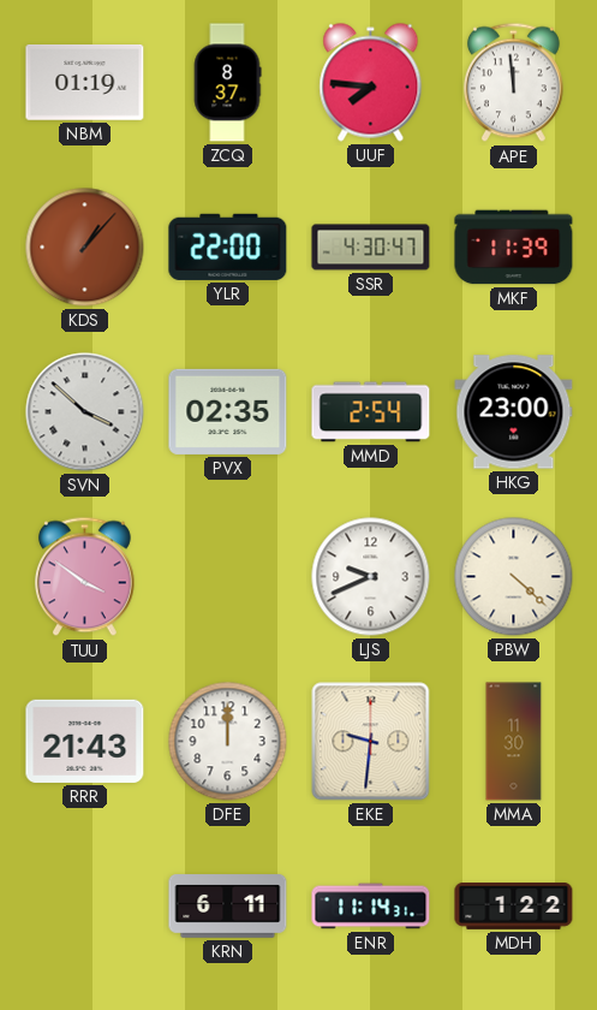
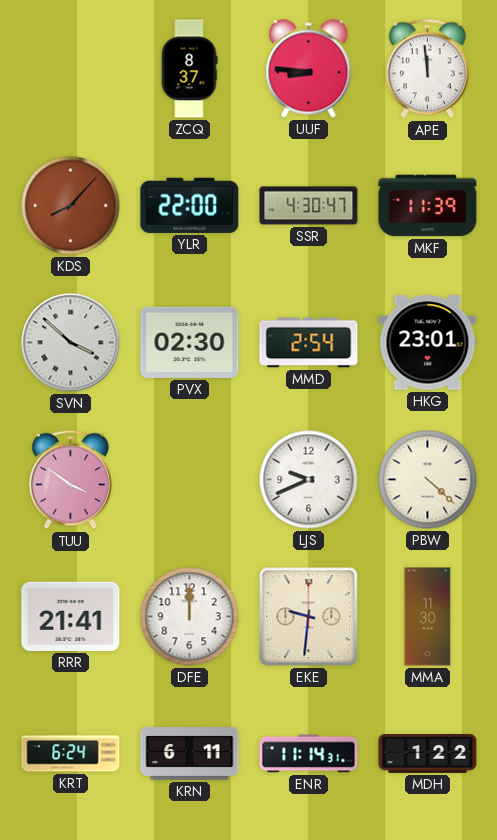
NBM: 01:19 -> none (85, 83)
UUF: 7:46 -> 8:46 (309, 69)
KDS: 1:07 -> 8:07 (71, 206)
PVX: 02:35 -> 02:30 (190, 342)
HKG: 23:00 -> 23:01 (428, 343)
RRR: 21:43 -> 21:41 (71, 616)
KRT: none -> 6:24 (71, 754)
